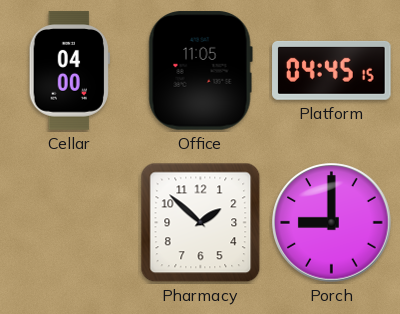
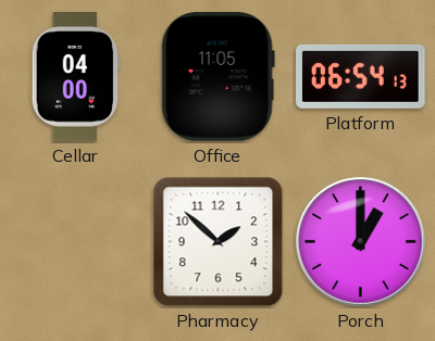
Platform: 04:45 -> 06:54 (361, 76)
Porch: 9:00 -> 1:00 (361, 242)
